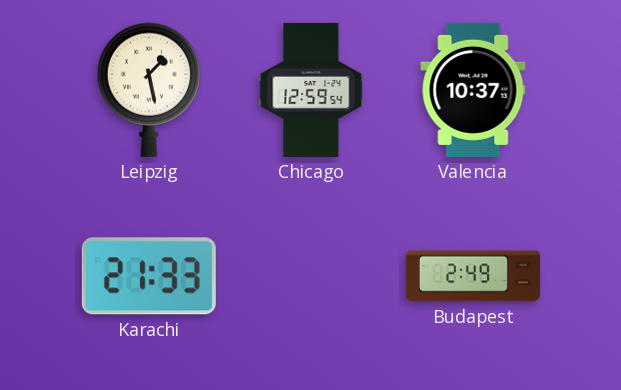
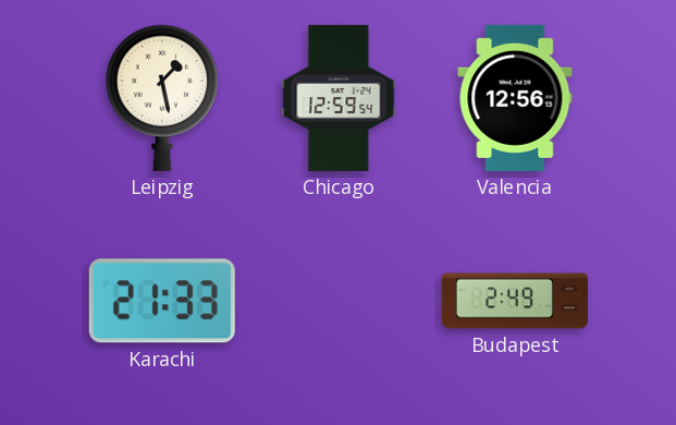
Valencia: 10:37 -> 12:56 (515, 98)
